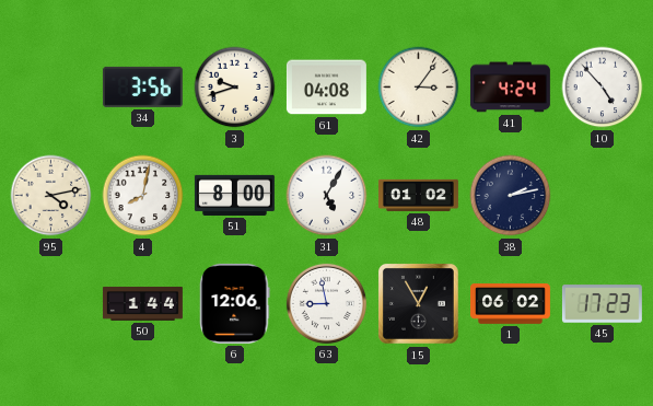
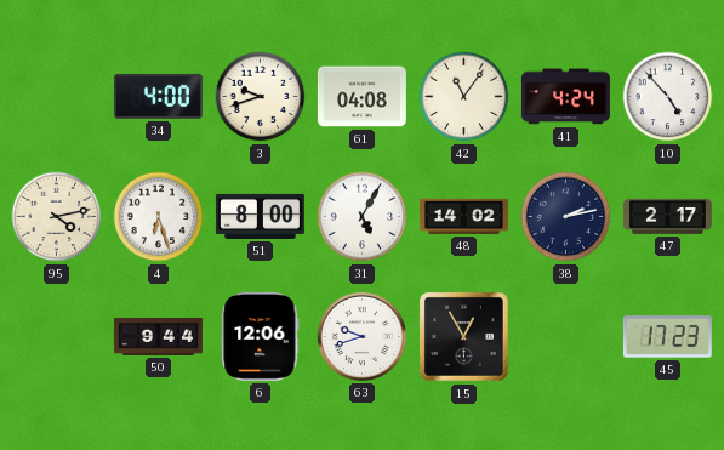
34: 3:56 -> 4:00 (158, 96)
42: 3:06 -> 11:06 (464, 97)
4: 8:02 -> 6:27 (159, 217)
48: 01:02 -> 14:02 (463, 216)
47: none -> 2:17 (667, 216)
50: 1:44 -> 9:44 (158, 336)
63: 8:58 -> 9:42 (361, 336)
1: 06:02 -> none (510, 304)
